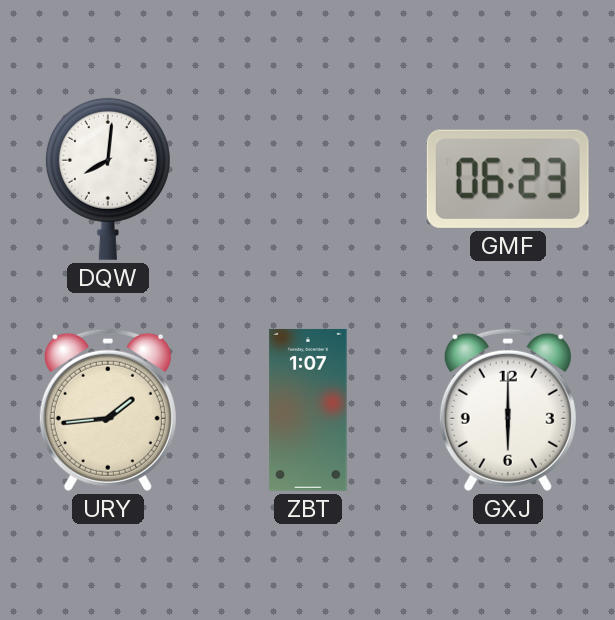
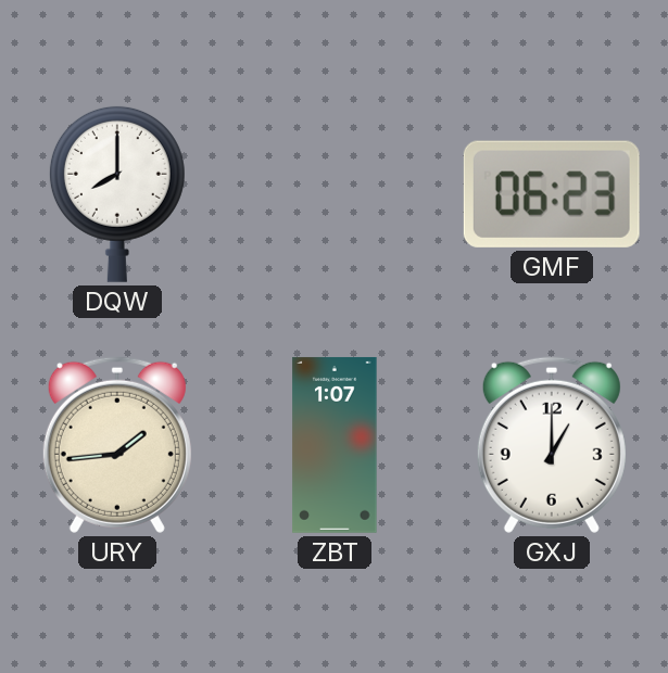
DQW: 8:01 -> 8:00 (117, 194)
GXJ: 6:00 -> 1:00 (552, 445)
